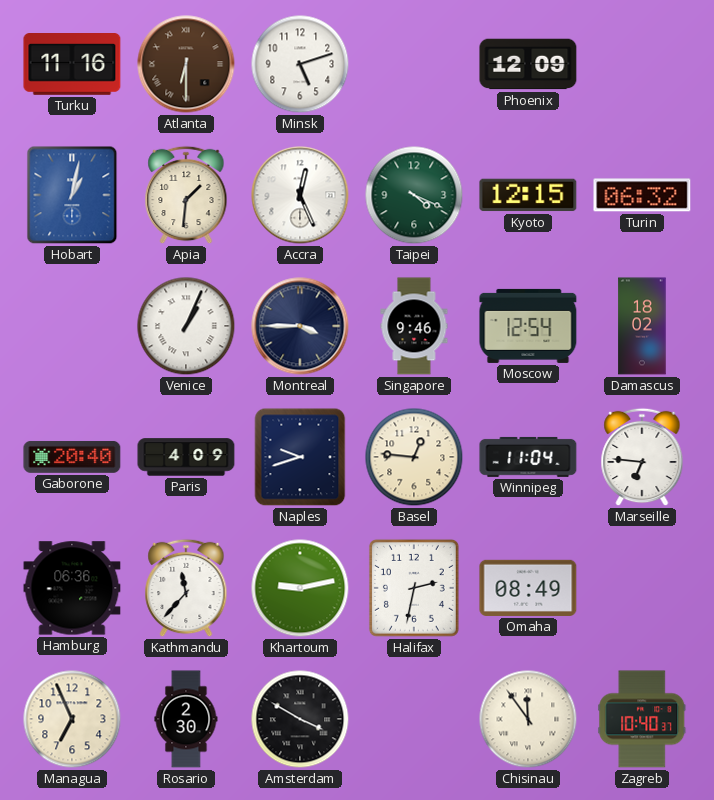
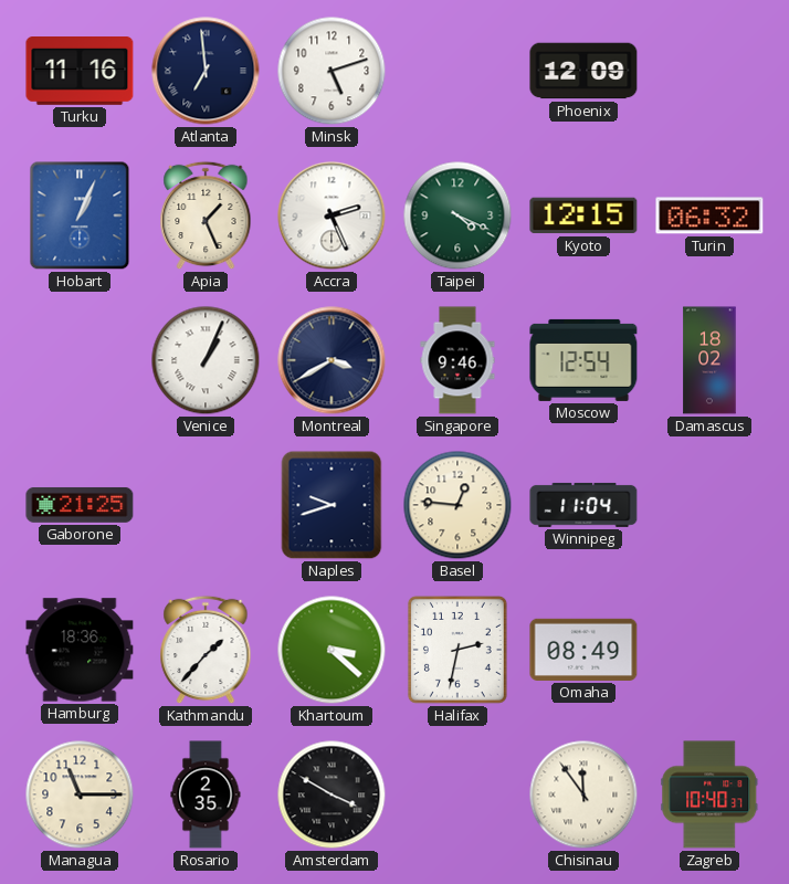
Atlanta: 6:30 -> 6:59 (206, 71)
Atlanta dial: brown -> navy (206, 71)
Hobart: 1:02 -> 1:04 (80, 215)
Apia: 1:31 -> 1:26 (206, 215)
Accra: 12:26 -> 2:26 (332, 215)
Montreal: 3:45 -> 3:40 (332, 360)
Gaborone: 20:40 -> 21:25 (80, 505)
Paris: 4:09 -> none (186, 457)
Marseille: 6:46 -> none (642, 457)
Hamburg: 06:36 -> 18:36 (80, 650)
Kathmandu: 11:37 -> 1:37 (206, 650)
Khartoum: 9:13 -> 3:22 (332, 650)
Managua: 6:56 -> 11:15 (80, 794)
Rosario: 2:30 -> 2:35 (206, 794)
